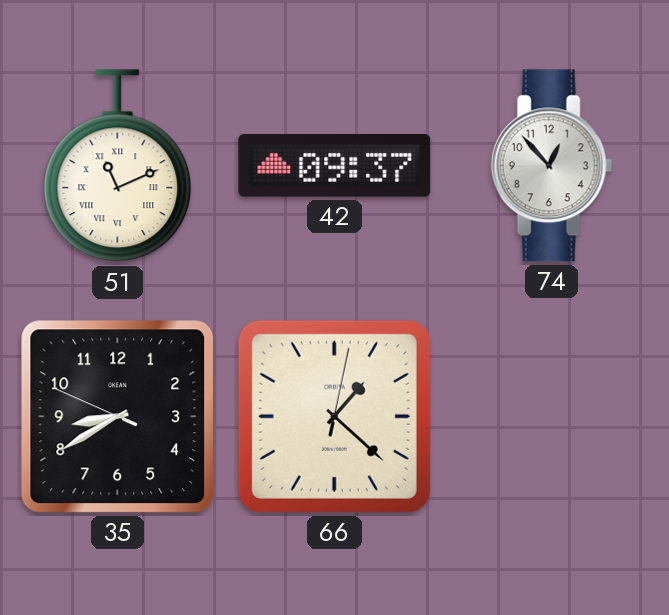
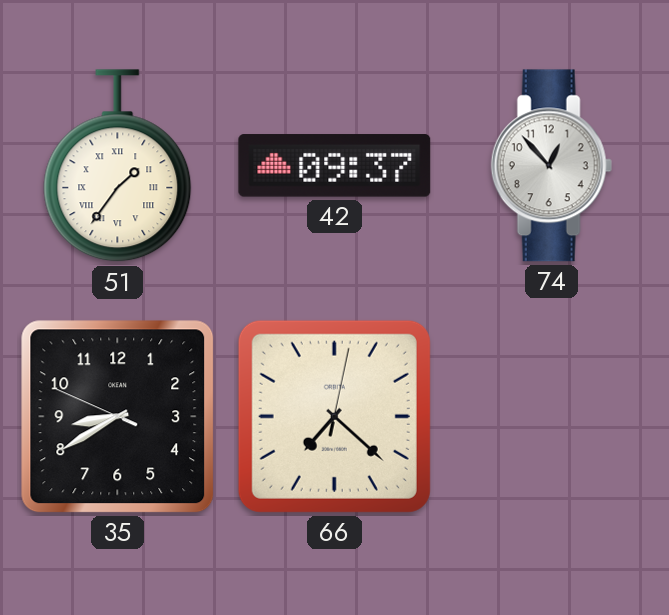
51: 11:11 -> 1:36 (118, 166)
66: 1:22 -> 7:22 (334, 416)
